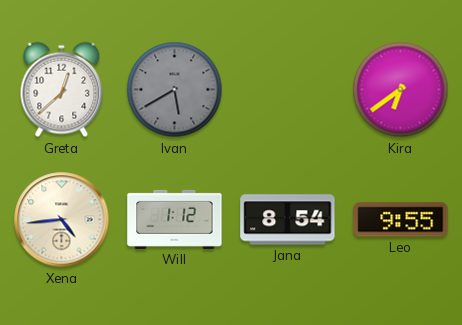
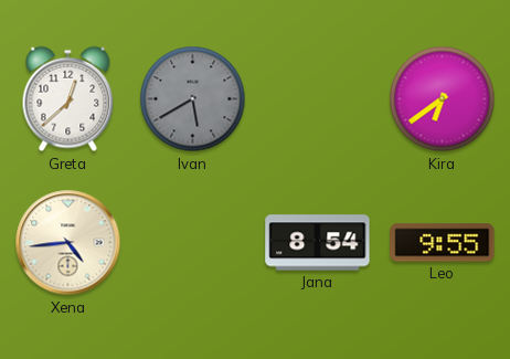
Will: 1:12 -> none (175, 219)
